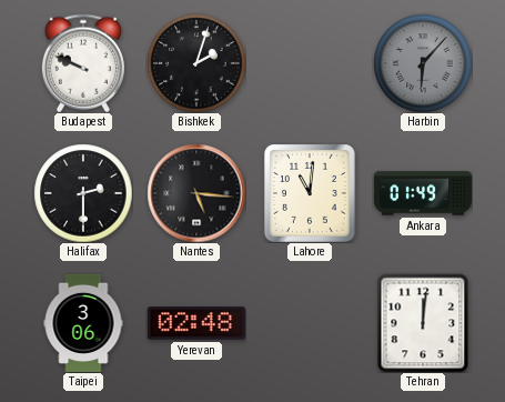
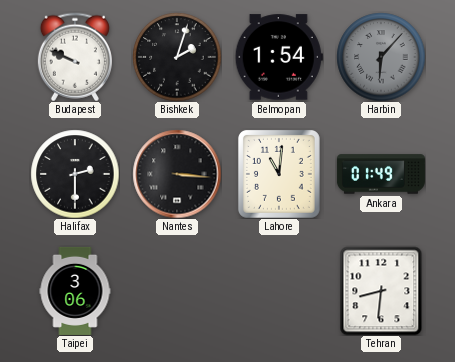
Belmopan: none -> 1:54 (279, 57)
Nantes: 5:16 -> 3:16 (177, 174)
Yerevan: 02:48 -> none (196, 323)
Tehran: 12:01 -> 8:31 (381, 291)
